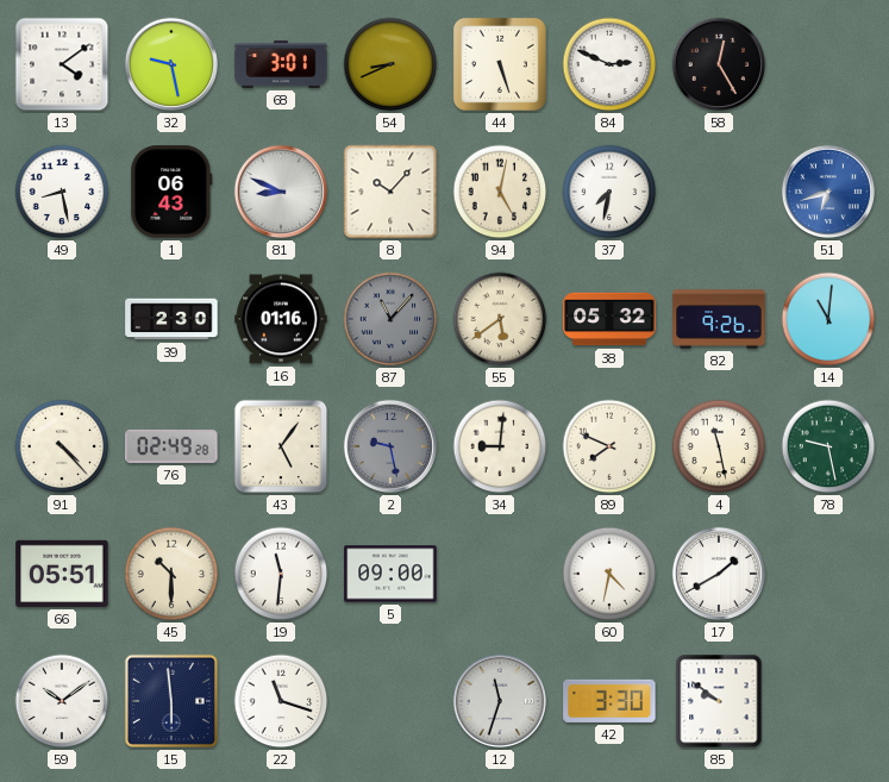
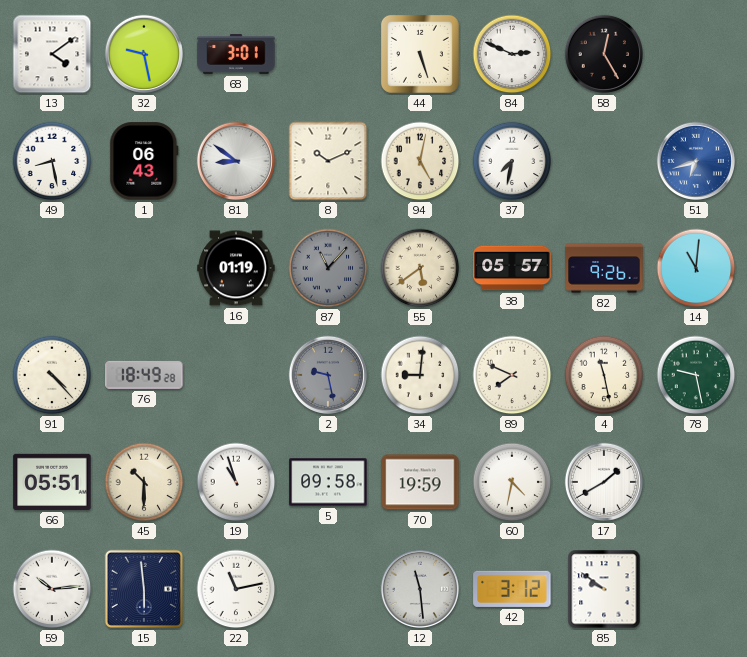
54: 8:41 -> none (390, 64)
81: 8:49 -> 8:51 (236, 161)
8: 10:07 -> 10:11 (328, 161)
39: 2:30 -> none (171, 319)
16: 01:16 -> 01:19 (236, 268)
38: 05:32 -> 05:57 (512, 268)
76: 02:49 -> 18:49 (144, 375)
43: 5:06 -> none (281, 446)
19: 11:31 -> 10:57 (236, 482)
5: 09:00 -> 09:58 (328, 482)
70: none -> 19:59 (420, 482)
59: 10:09 -> 10:14 (52, 589)
22: 11:18 -> 11:13 (236, 589)
12: 11:33 -> 11:29 (420, 589)
42: 3:30 -> 3:12 (512, 589)
